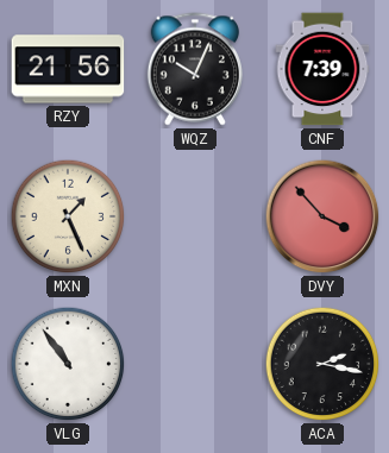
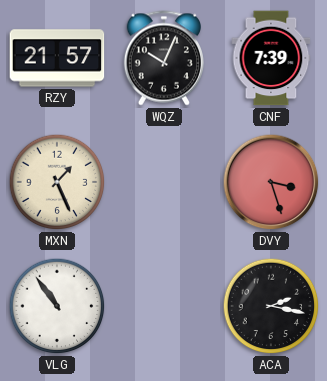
RZY: 21:56 -> 21:57 (57, 58)
DVY: 3:53 -> 3:27 (271, 182)
